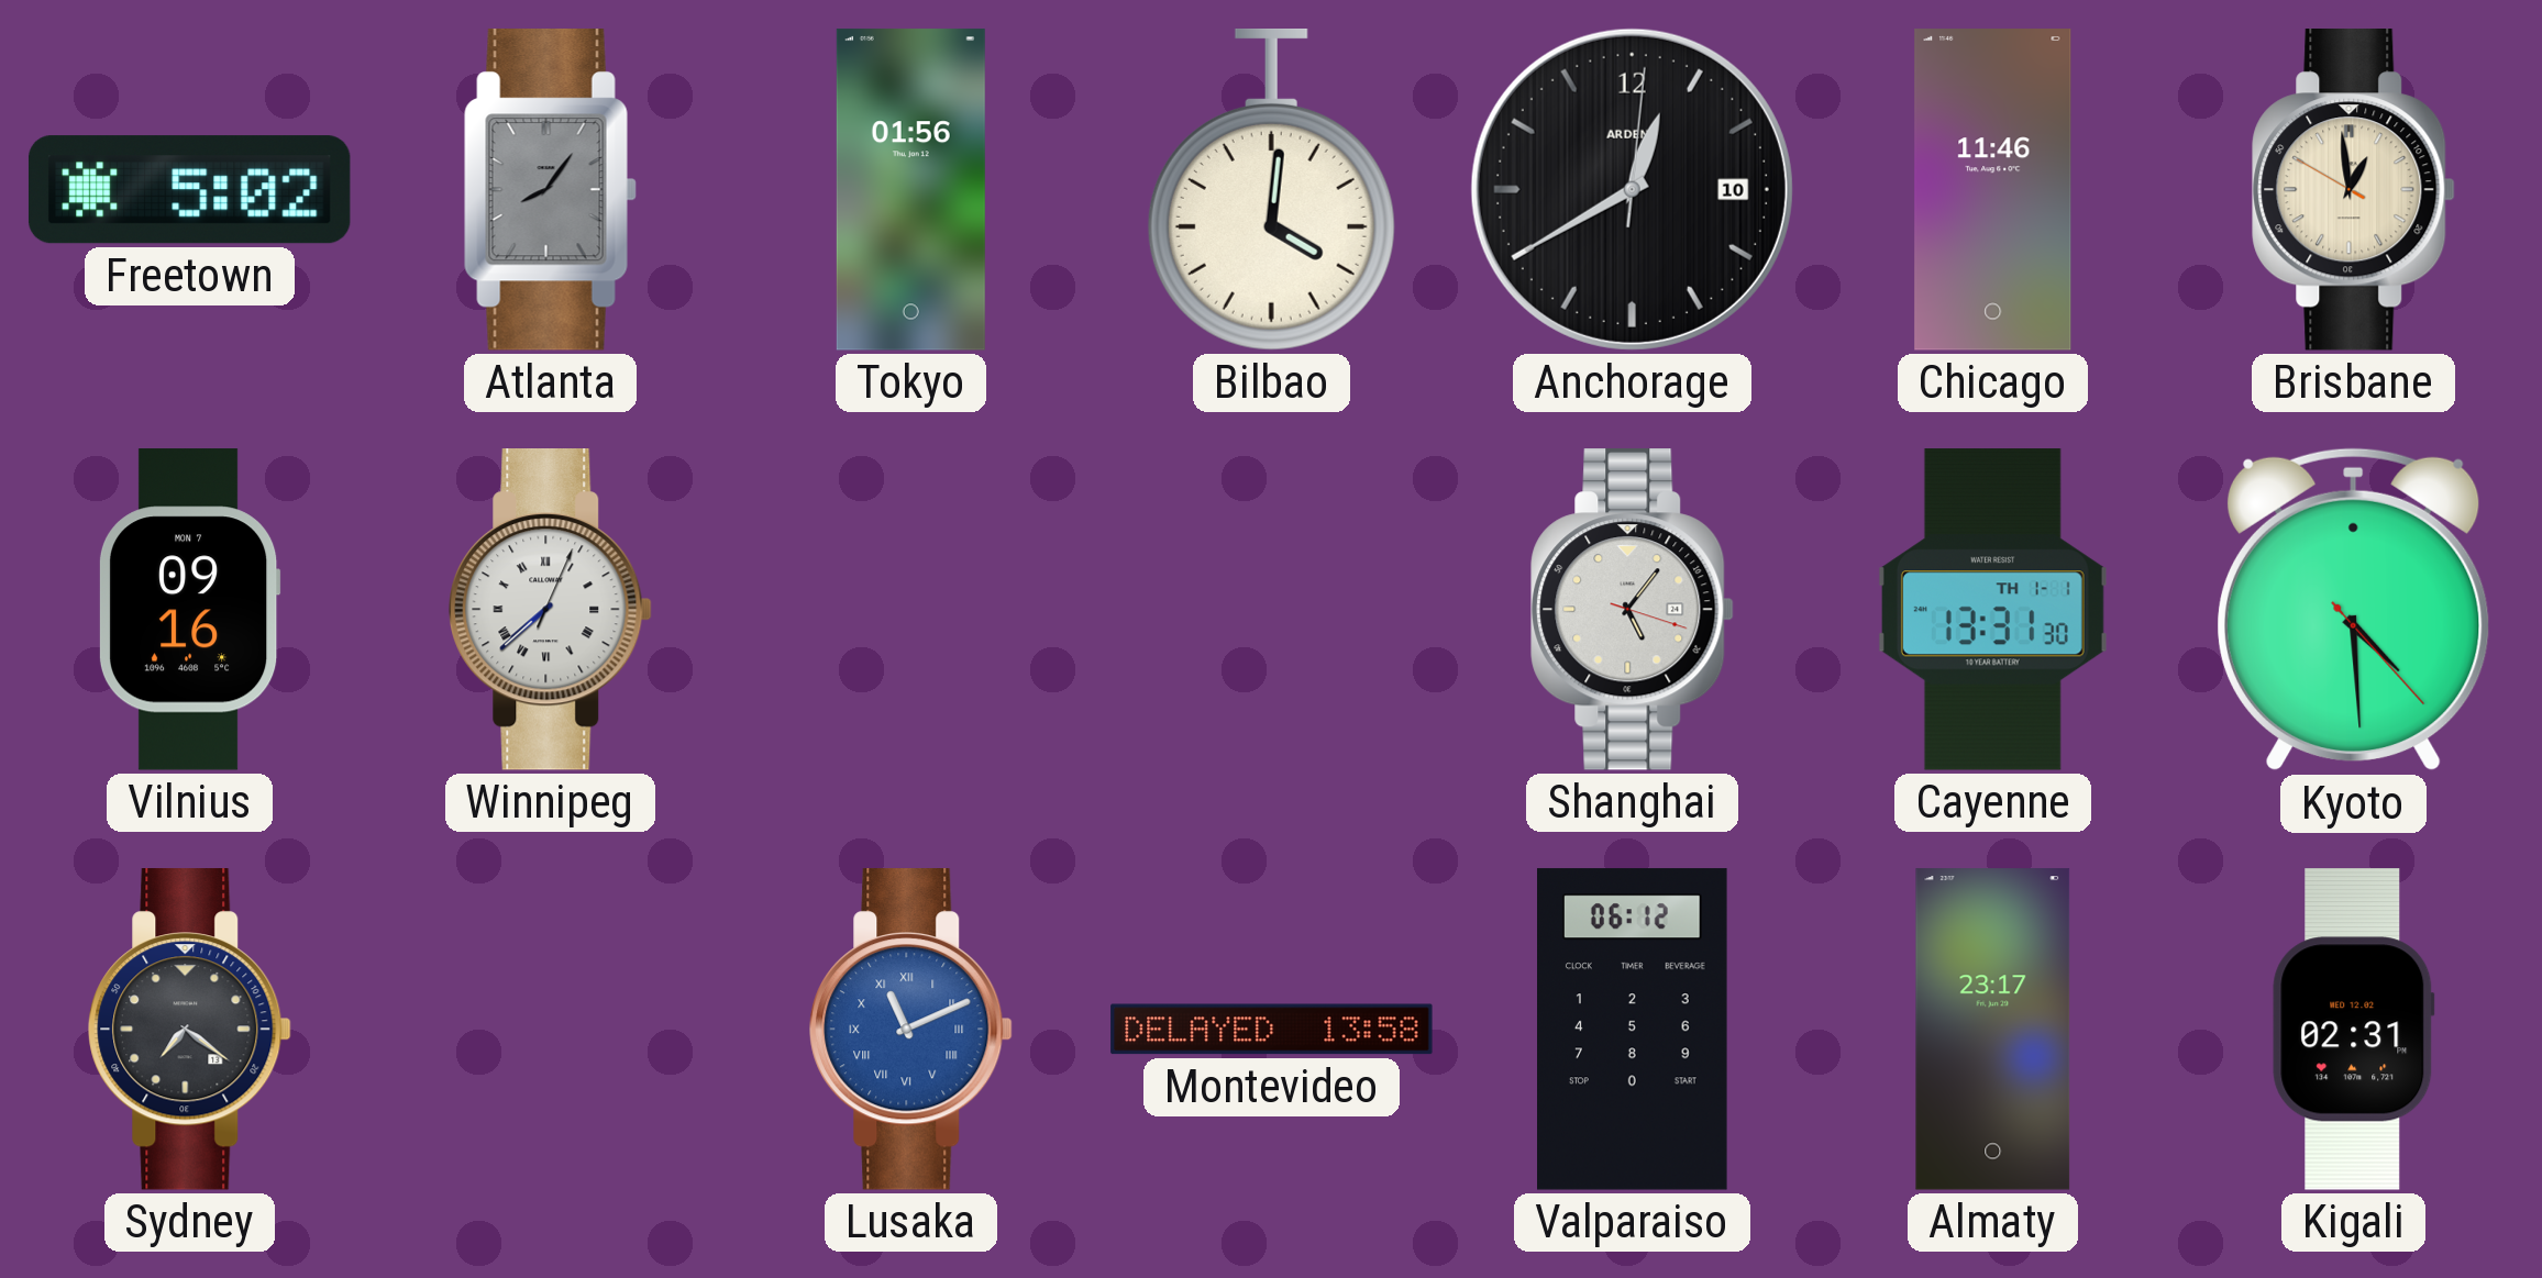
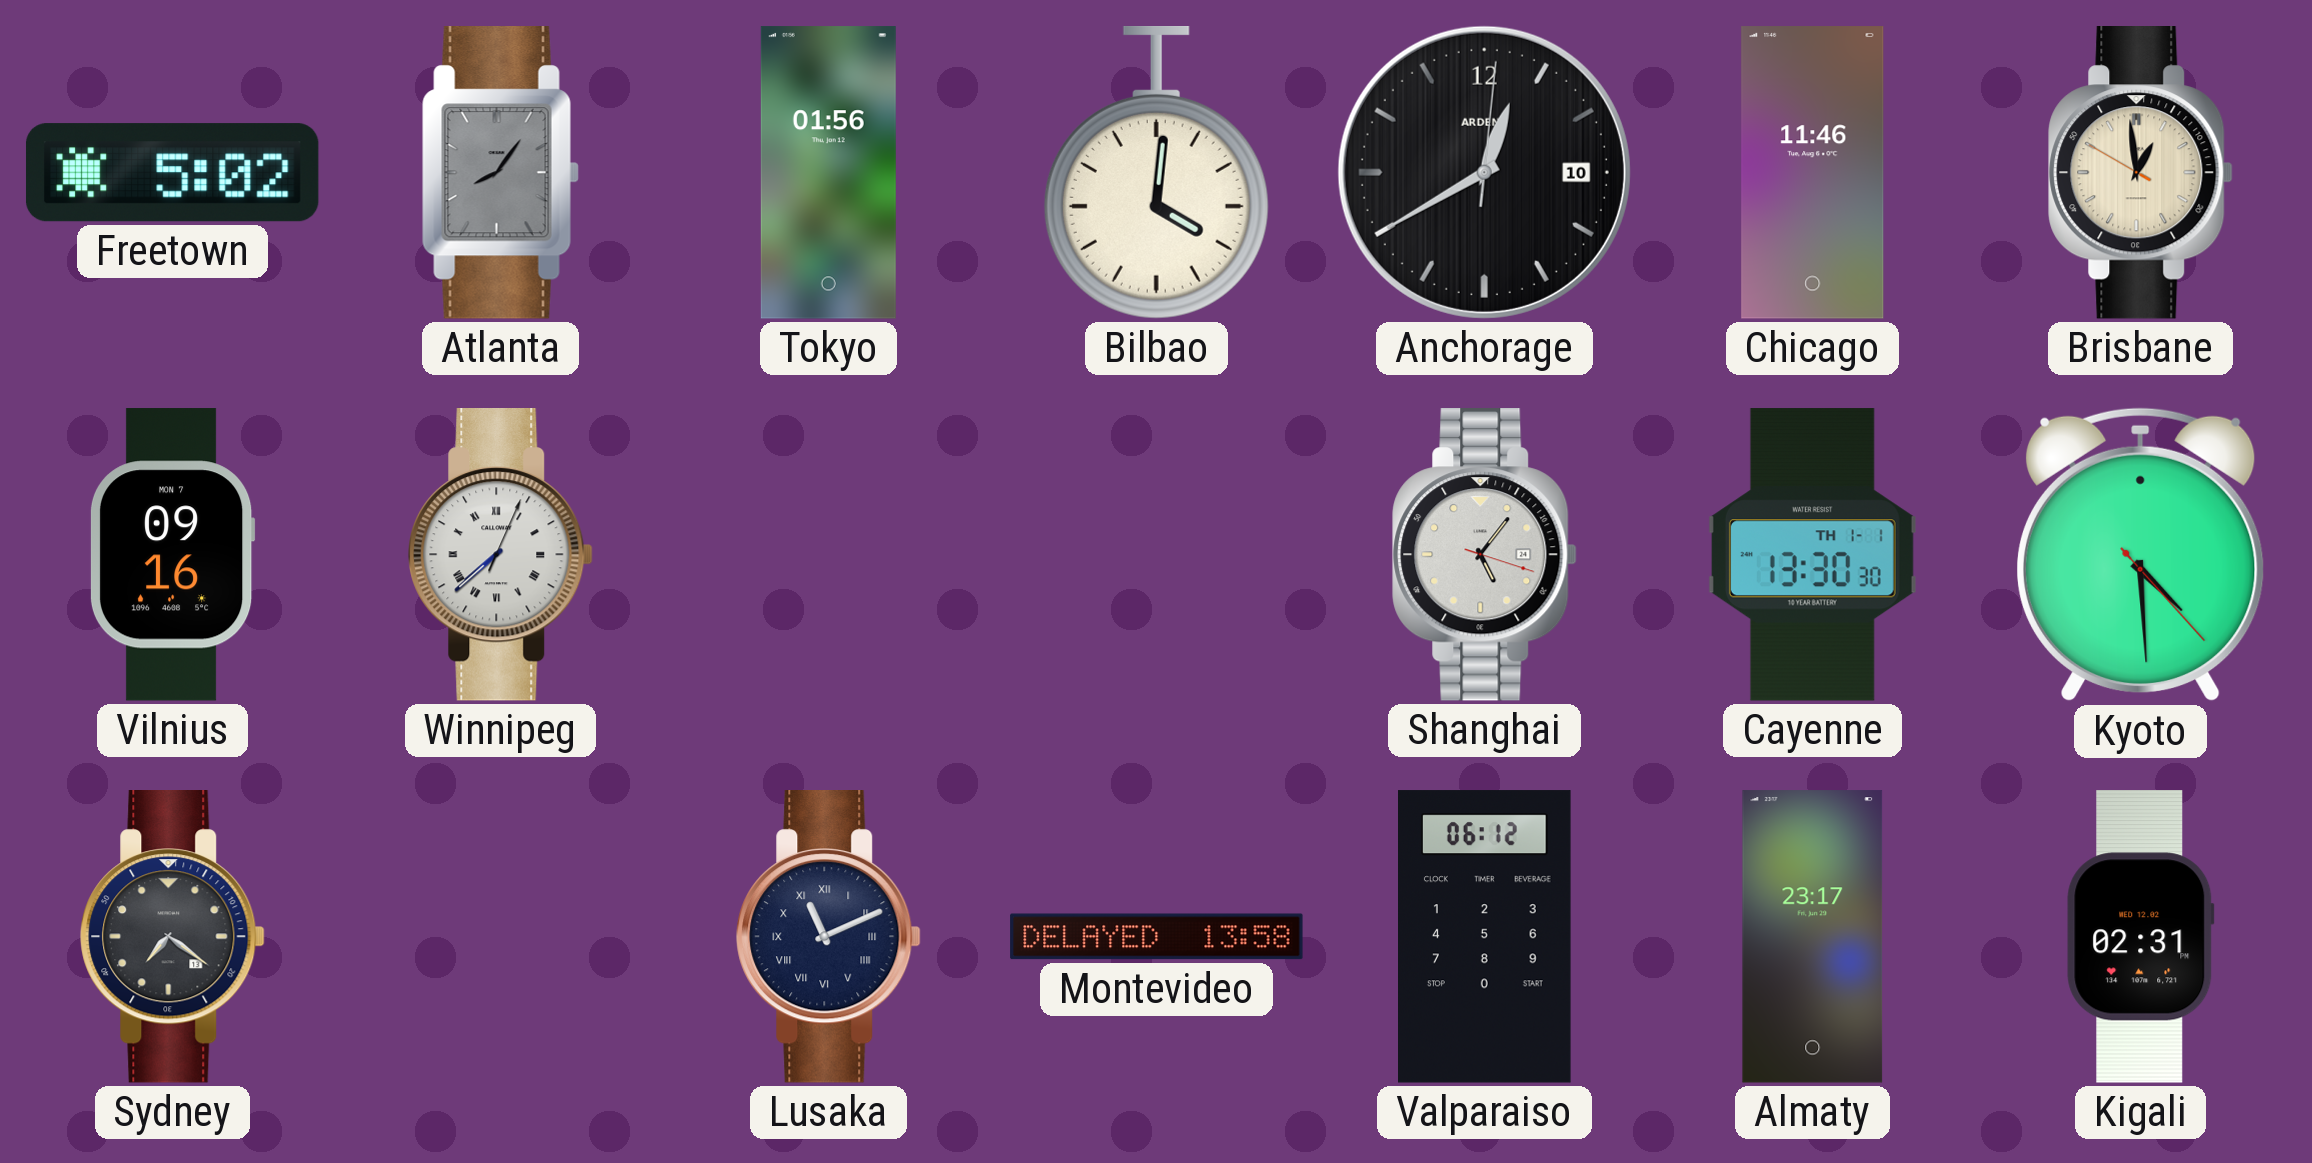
Cayenne: 13:31 -> 13:30 (1812, 555)
Lusaka dial: blue -> navy (829, 937)
